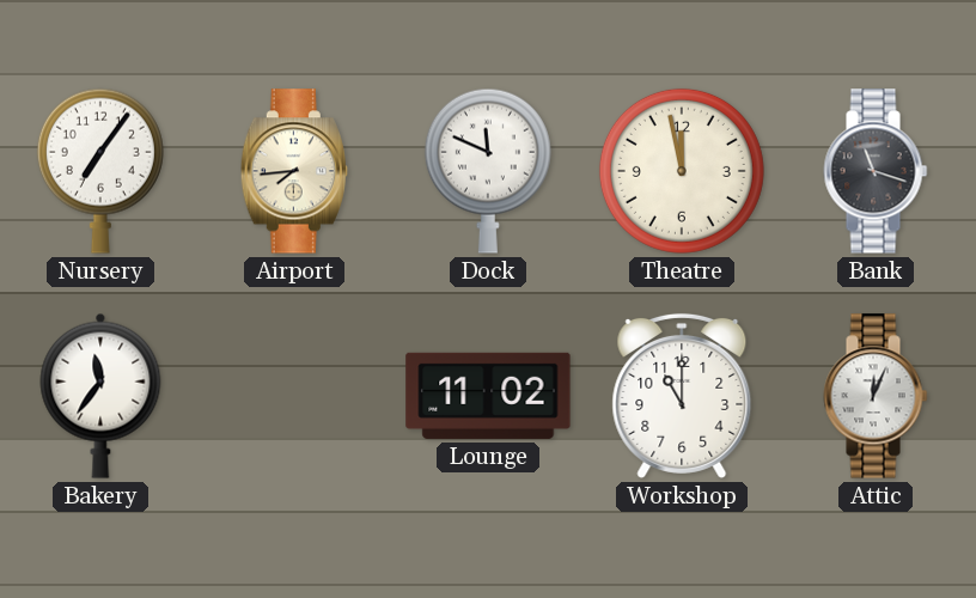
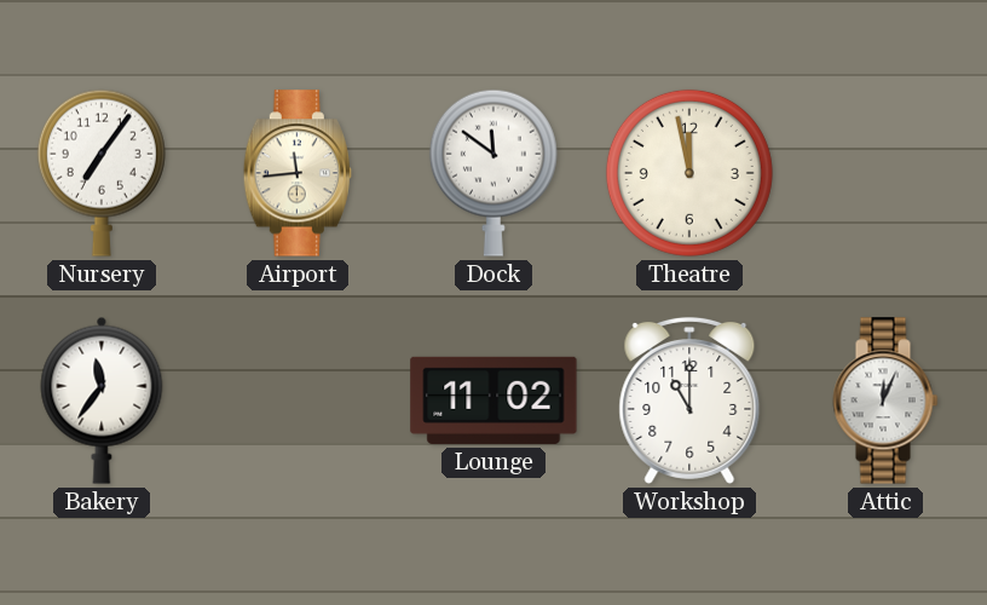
Airport: 7:44 -> 11:44 (298, 173)
Dock: 11:49 -> 11:51 (493, 173)
Bank: 11:18 -> none (876, 171)
